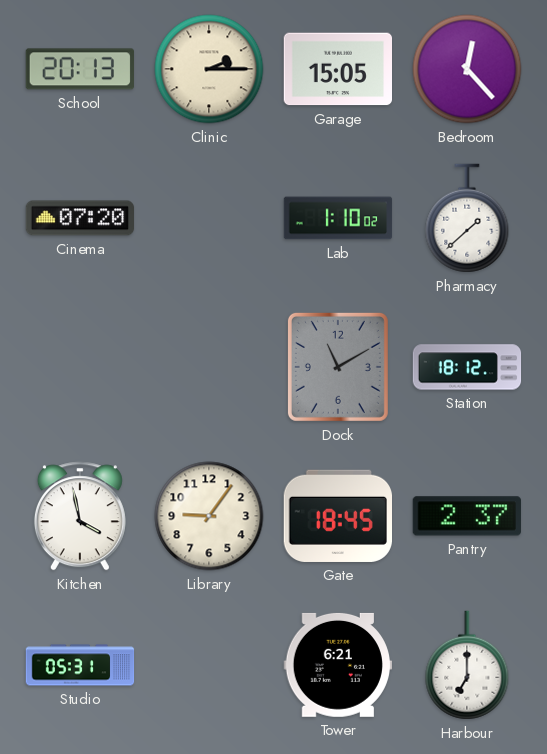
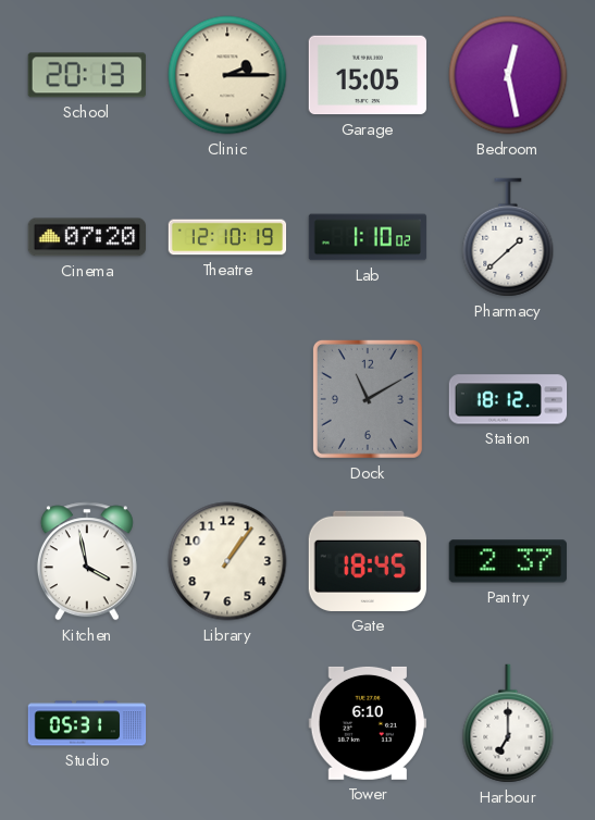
Bedroom: 12:23 -> 12:28 (508, 75)
Theatre: none -> 12:10 (227, 237)
Library: 9:06 -> 1:06 (227, 561)
Tower: 6:21 -> 6:10 (367, 723)
